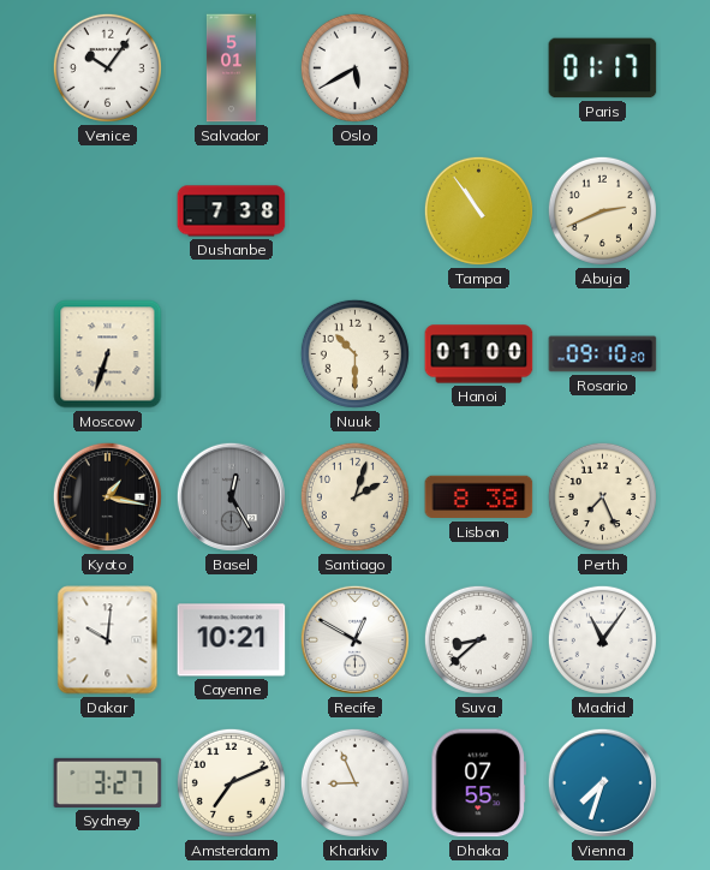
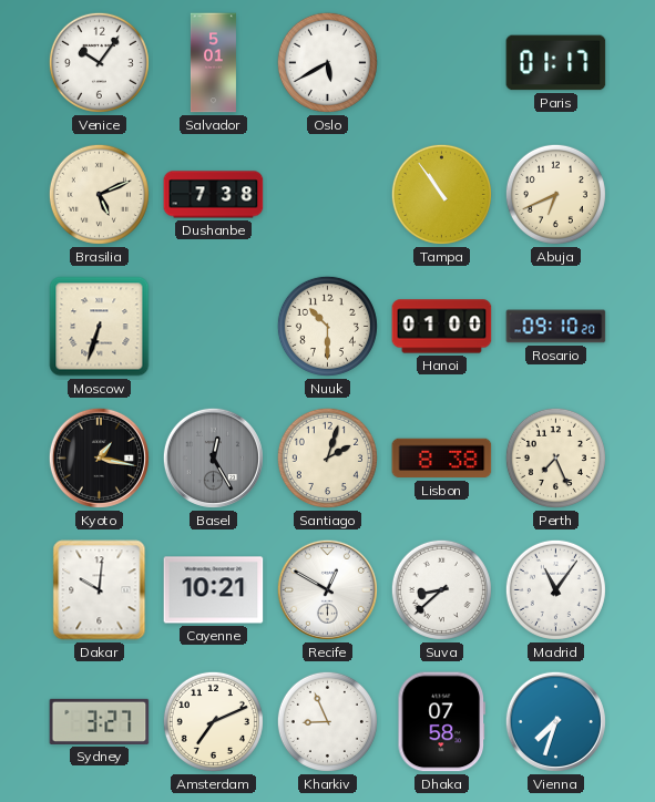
Brasilia: none -> 5:11 (99, 194)
Abuja: 2:41 -> 6:41 (555, 194)
Dhaka: 07:55 -> 07:58 (441, 722)
